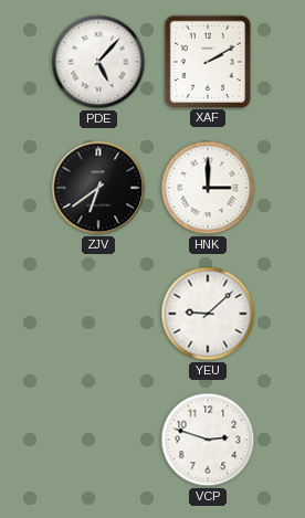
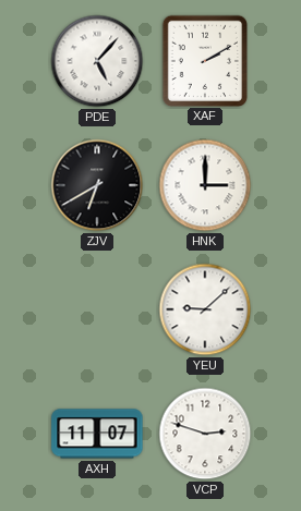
ZJV: 6:39 -> 6:40 (97, 185)
AXH: none -> 11:07 (97, 434)
